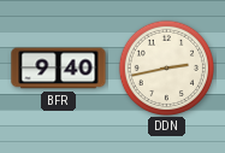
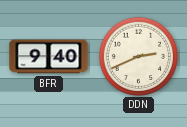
DDN: 2:43 -> 2:41 (138, 56)
